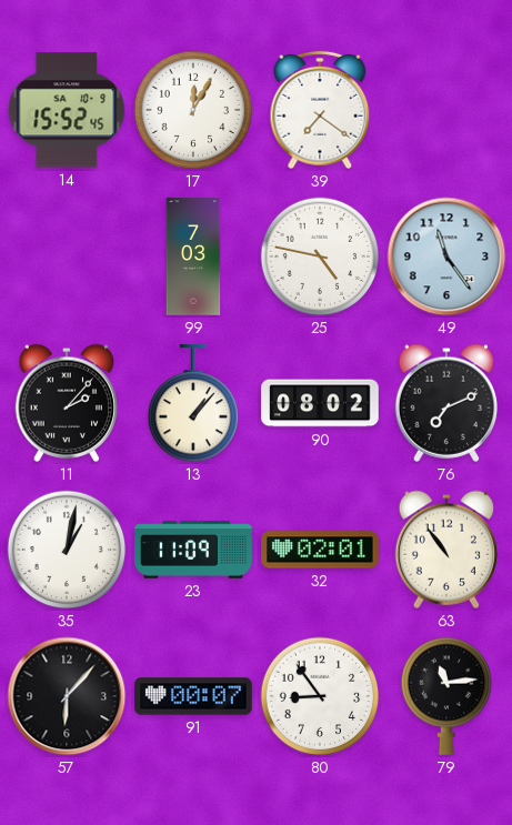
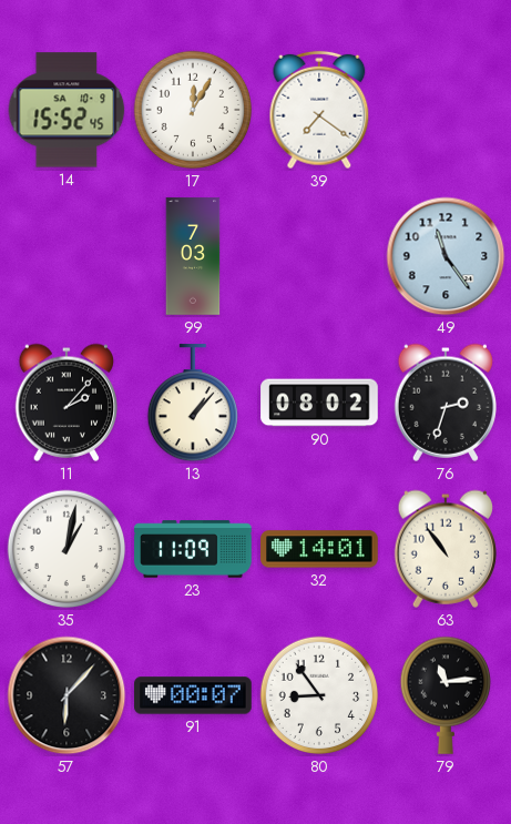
25: 4:47 -> none (320, 256)
76: 7:11 -> 2:33 (444, 403)
32: 02:01 -> 14:01 (319, 549)
